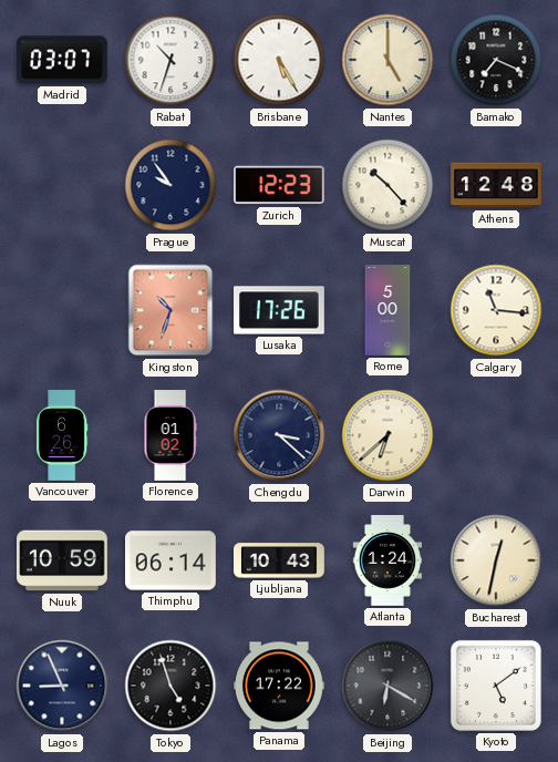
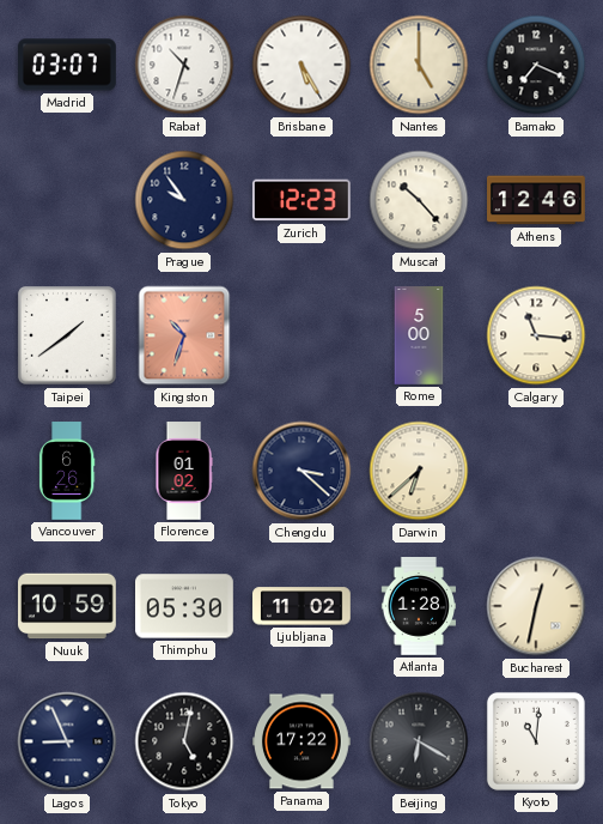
Athens: 12:48 -> 12:46 (537, 200)
Taipei: none -> 1:39 (67, 335)
Lusaka: 17:26 -> none (280, 310)
Thimphu: 06:14 -> 05:30 (185, 606)
Ljubljana: 10:43 -> 11:02 (303, 606)
Atlanta: 1:24 -> 1:28 (418, 607)
Tokyo: 4:57 -> 5:02 (184, 741)
Kyoto: 5:09 -> 11:01 (536, 741)
